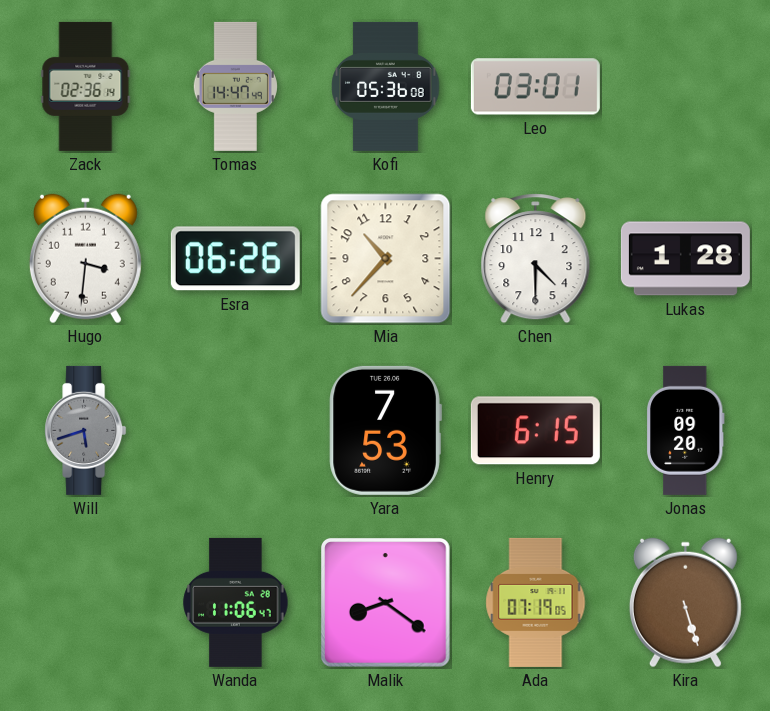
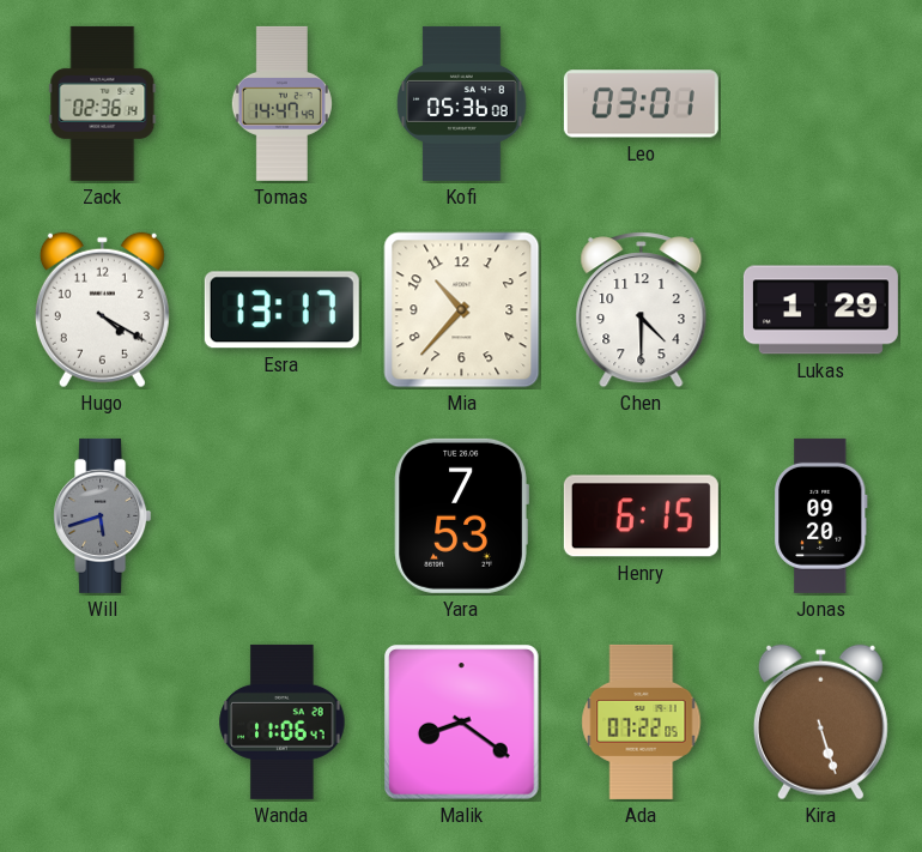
Hugo: 3:31 -> 4:20 (102, 310)
Esra: 06:26 -> 13:17 (281, 310)
Lukas: 1:28 -> 1:29 (820, 310)
Ada: 07:19 -> 07:22 (642, 721)
